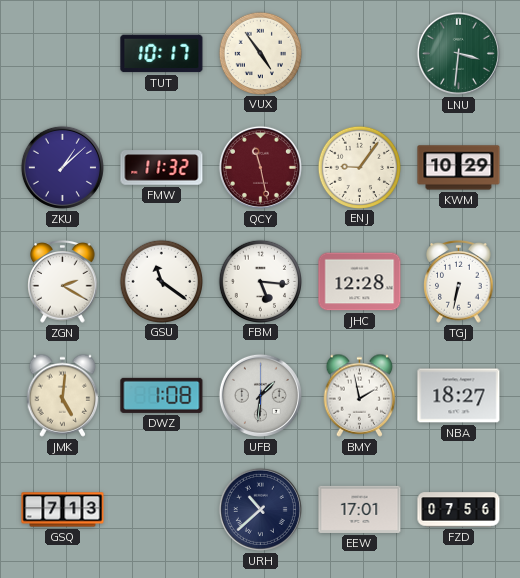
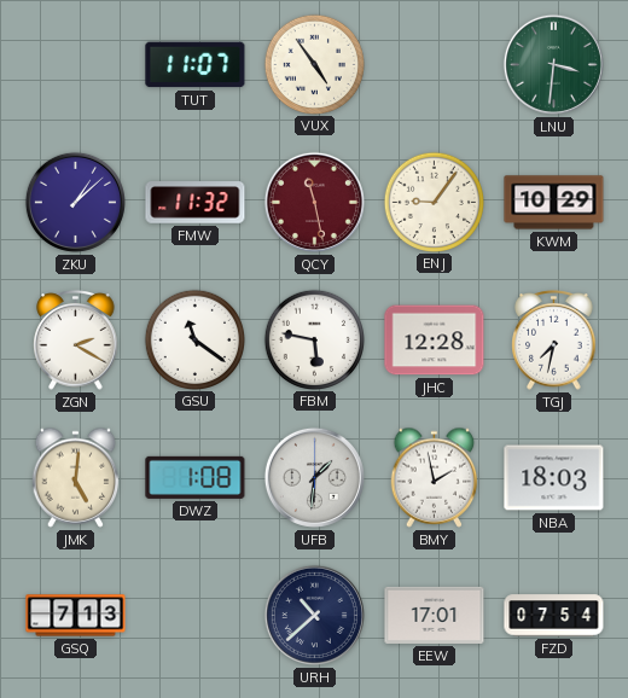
TUT: 10:17 -> 11:07 (196, 65)
FBM: 5:16 -> 5:47 (314, 339)
TGJ: 6:32 -> 7:32 (554, 341)
NBA: 18:27 -> 18:03 (554, 478)
FZD: 07:56 -> 07:54 (554, 616)
